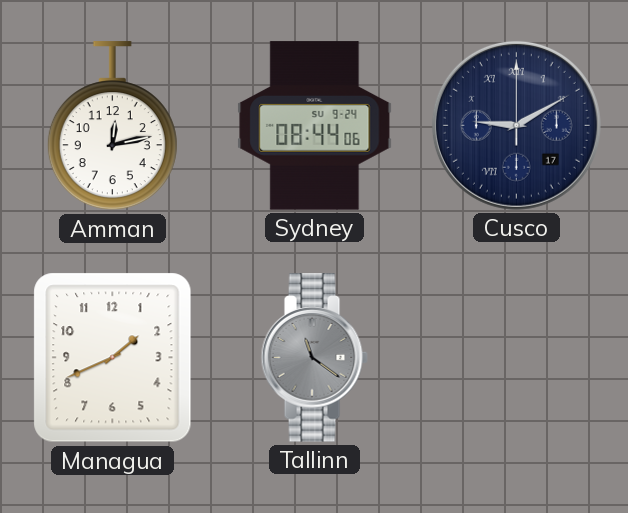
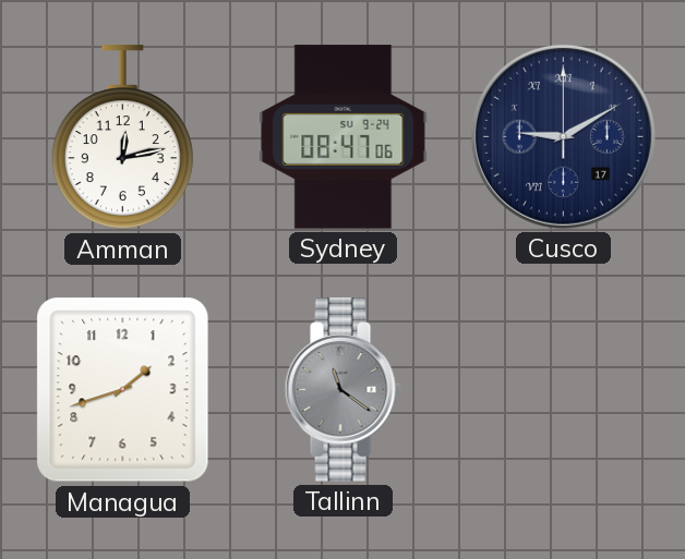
Sydney: 08:44 -> 08:47 (344, 137)
Managua: 1:41 -> 1:42 (123, 390)
